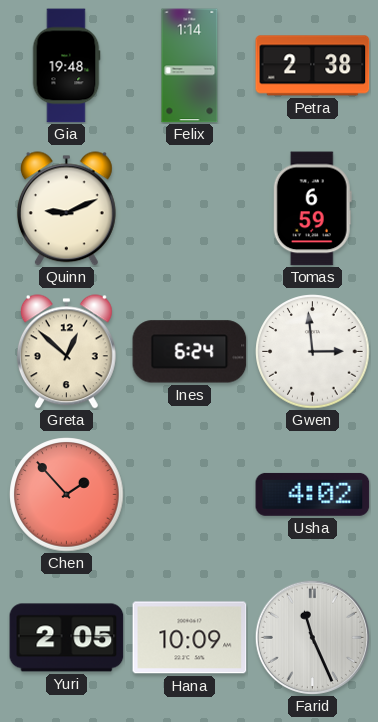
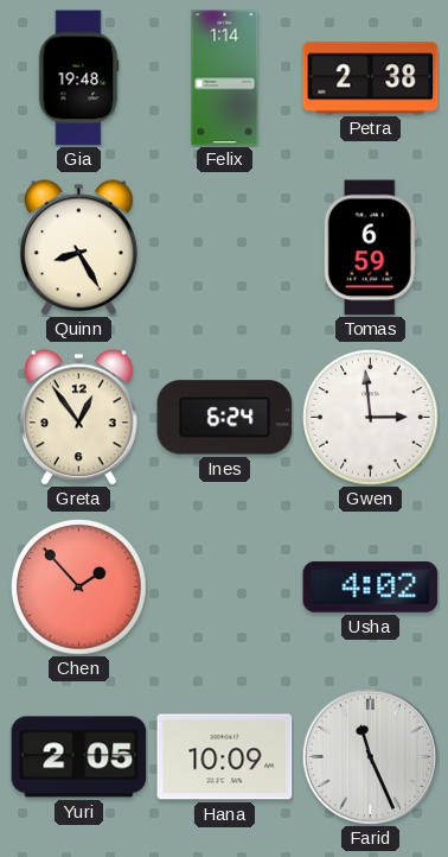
Quinn: 9:11 -> 8:25 (78, 248)
Greta: 12:52 -> 12:54 (78, 418)
